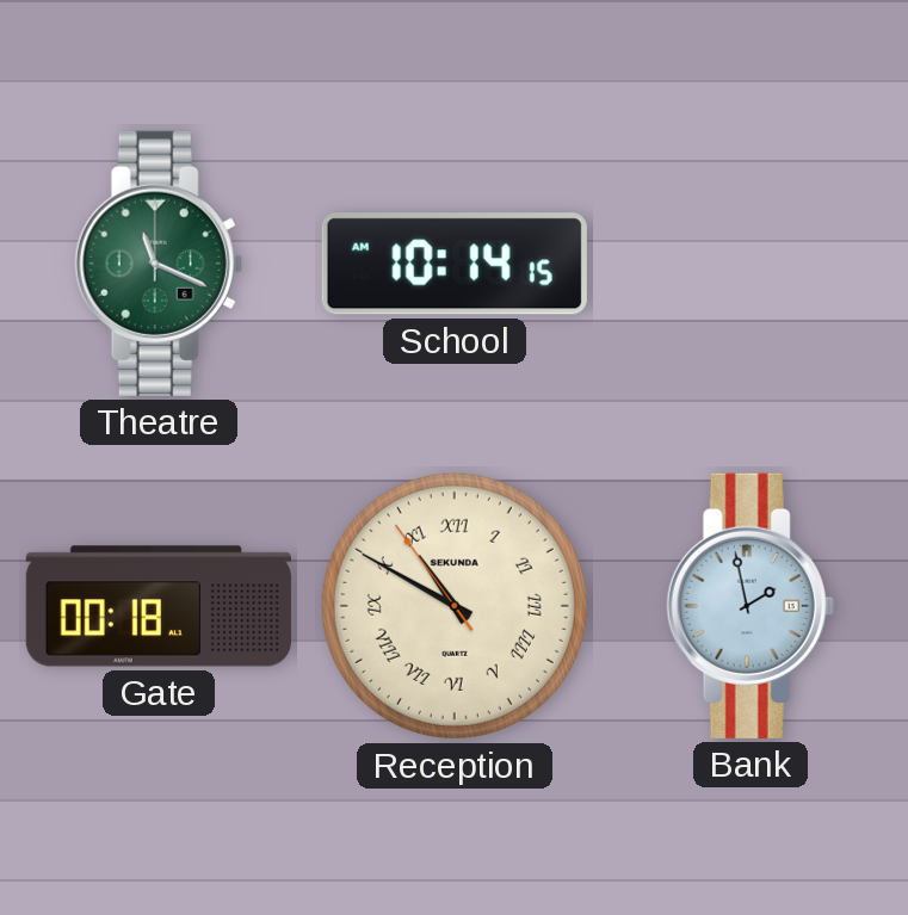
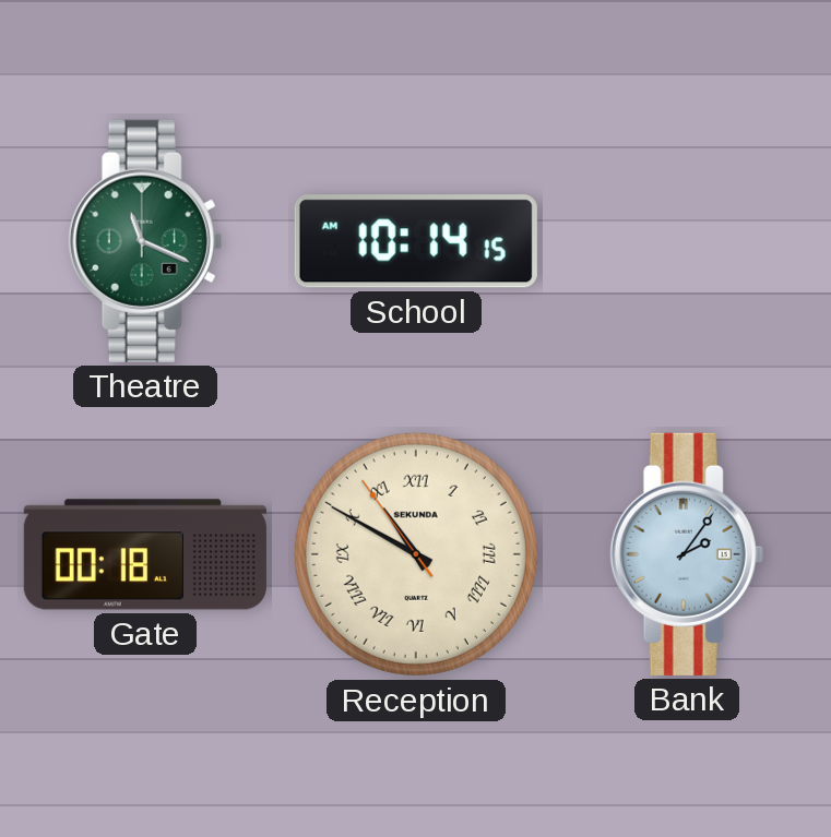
Bank: 1:58 -> 2:06 (687, 554)
